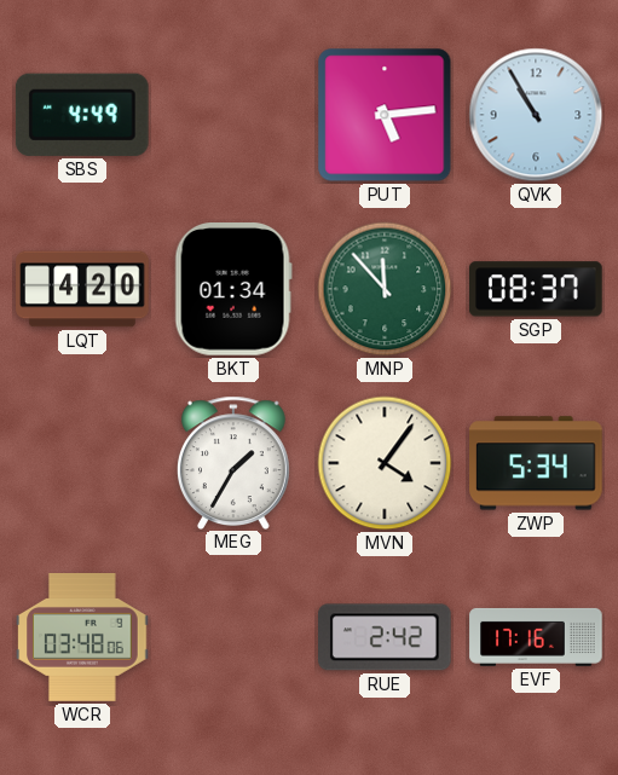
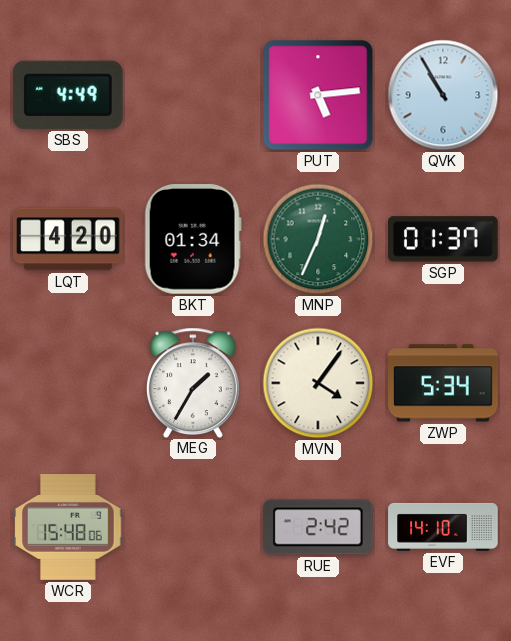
MNP: 11:53 -> 12:34 (318, 239)
SGP: 08:37 -> 01:37 (443, 239)
WCR: 03:48 -> 15:48 (68, 528)
EVF: 17:16 -> 14:10 (443, 527)
